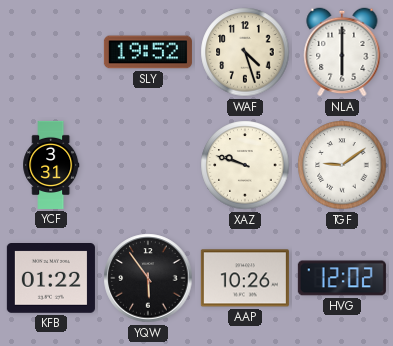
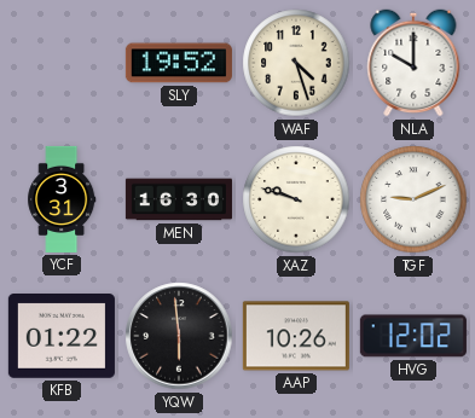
NLA: 6:00 -> 10:00 (413, 63)
MEN: none -> 16:30 (179, 199)
TGF: 9:09 -> 9:11 (413, 199)
YQW: 5:54 -> 5:59 (179, 336)
